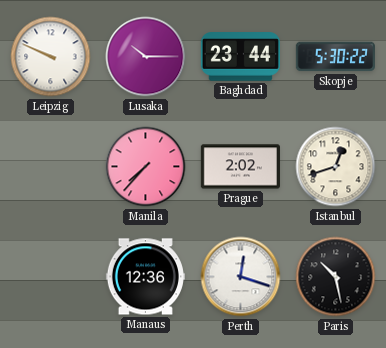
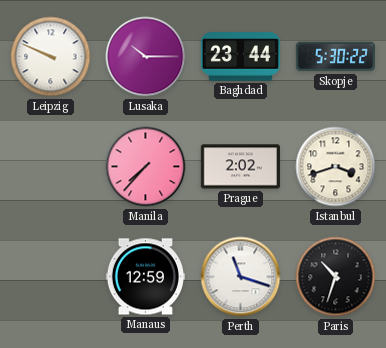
Istanbul: 12:42 -> 3:42 (336, 167)
Manaus: 12:36 -> 12:59 (145, 277)
Perth: 12:18 -> 11:18 (241, 277)
Paris: 10:28 -> 10:33 (336, 277)
